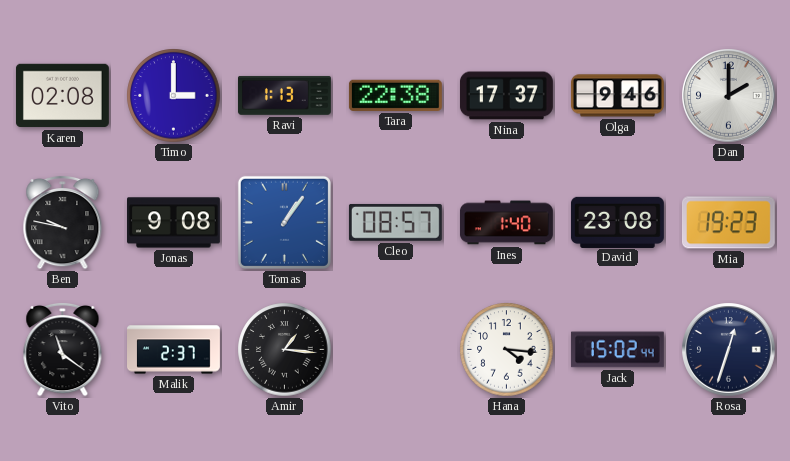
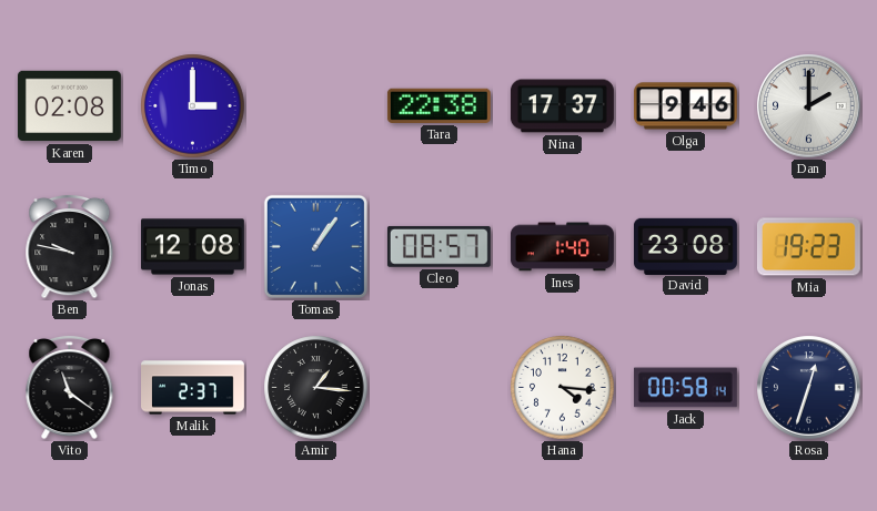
Ravi: 1:13 -> none (284, 96)
Jonas: 9:08 -> 12:08 (193, 247)
Jack: 15:02 -> 00:58 (685, 388)
